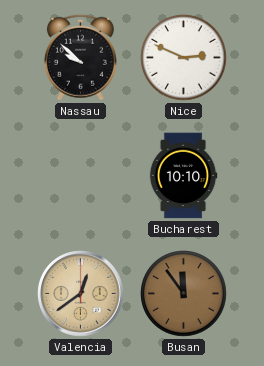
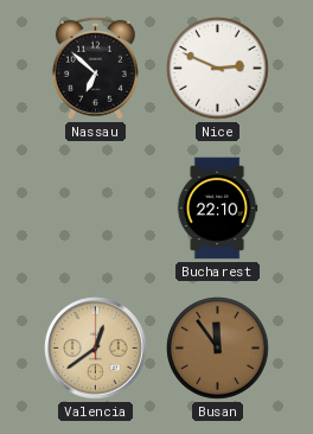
Nassau: 9:52 -> 6:52 (95, 68)
Bucharest: 10:10 -> 22:10 (217, 209)
